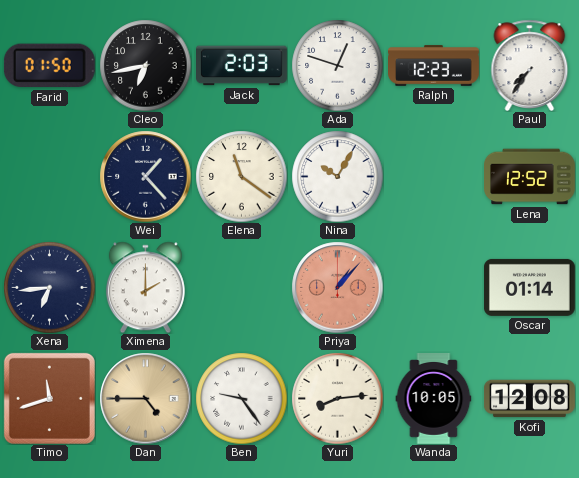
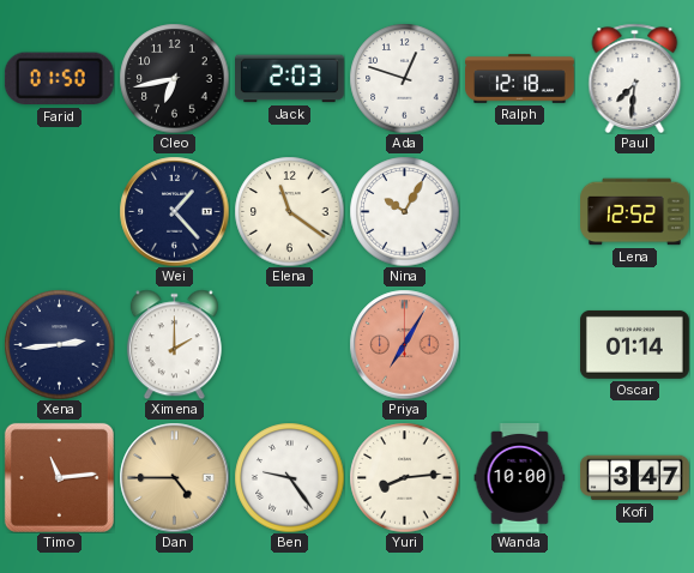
Ralph: 12:23 -> 12:18 (520, 79)
Paul: 7:36 -> 7:31 (635, 78)
Xena: 6:44 -> 2:44 (59, 344)
Priya: 1:07 -> 7:05 (404, 344)
Timo: 11:42 -> 11:14 (59, 477)
Wanda: 10:05 -> 10:00 (520, 478)
Kofi: 12:08 -> 3:47 (634, 478)
